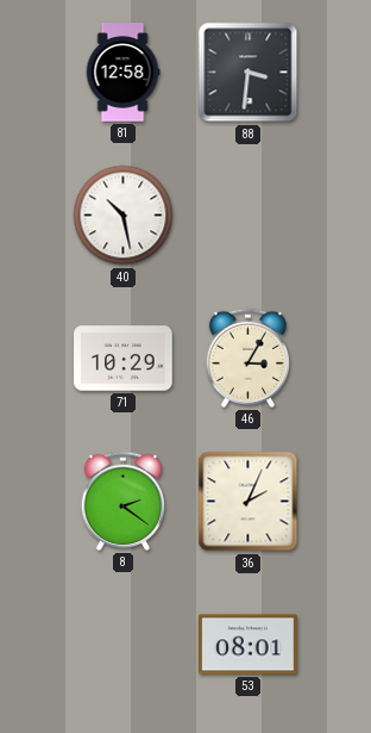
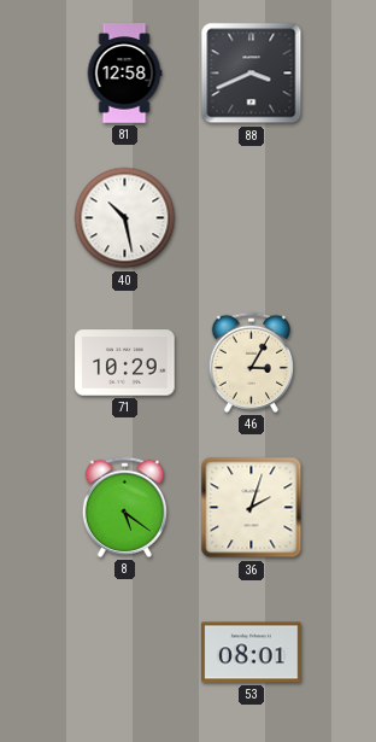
88: 3:31 -> 3:41 (252, 74)
8: 2:21 -> 5:21 (124, 507)
36: 2:04 -> 2:03 (252, 508)
